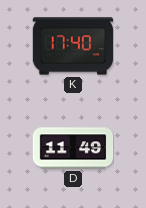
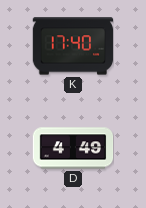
D: 11:49 -> 4:49 (73, 148)
